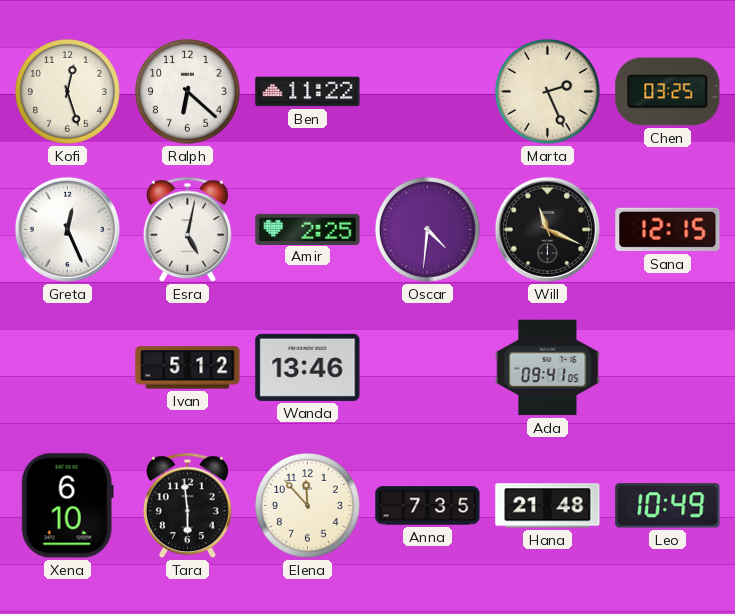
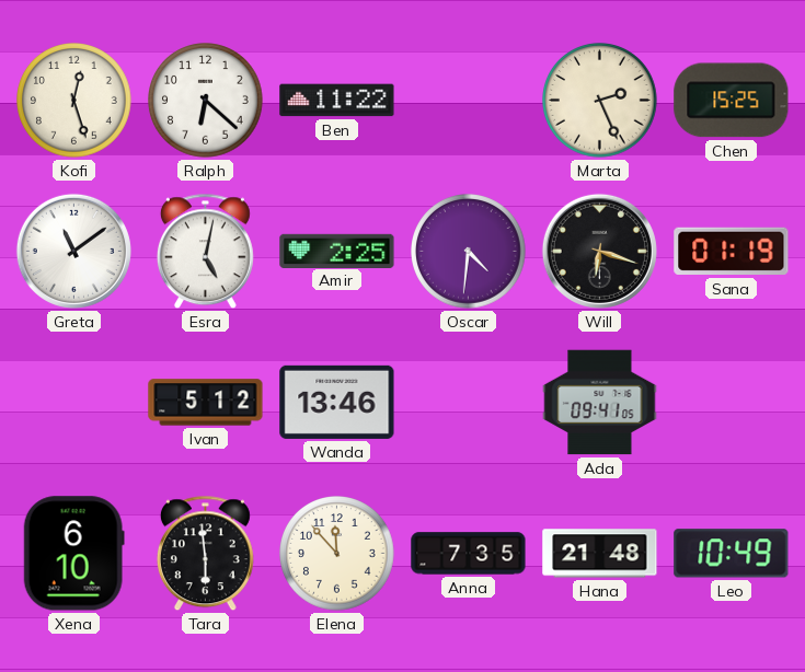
Chen: 03:25 -> 15:25 (732, 101)
Greta: 12:26 -> 11:09 (73, 251)
Will: 11:19 -> 6:18 (599, 251)
Sana: 12:15 -> 01:19 (732, 252)
